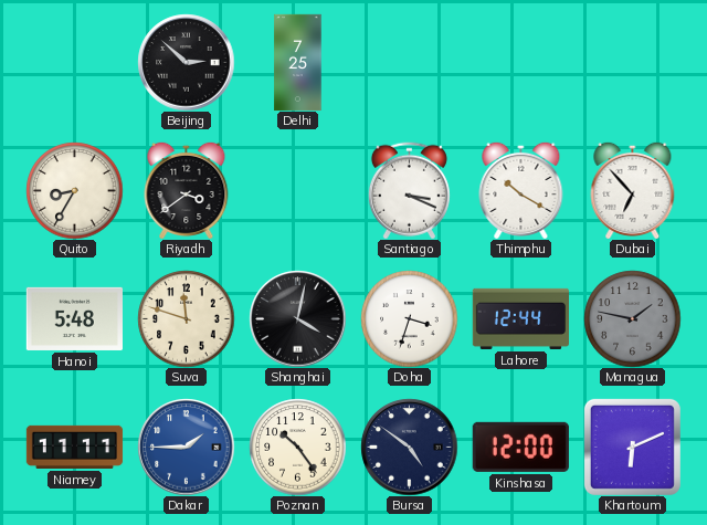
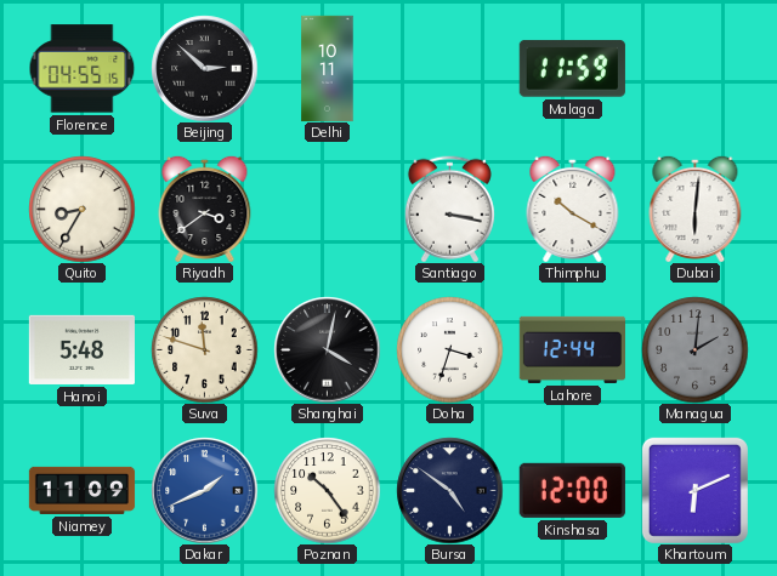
Florence: none -> 04:55 (81, 69)
Delhi: 7:25 -> 10:11 (328, 68)
Malaga: none -> 11:59 (572, 68)
Santiago: 3:19 -> 3:17 (449, 209)
Dubai: 6:53 -> 6:01 (696, 209)
Managua: 1:47 -> 2:01 (694, 349)
Niamey: 11:11 -> 11:09 (81, 490)
Dakar: 1:45 -> 1:41 (204, 490)
